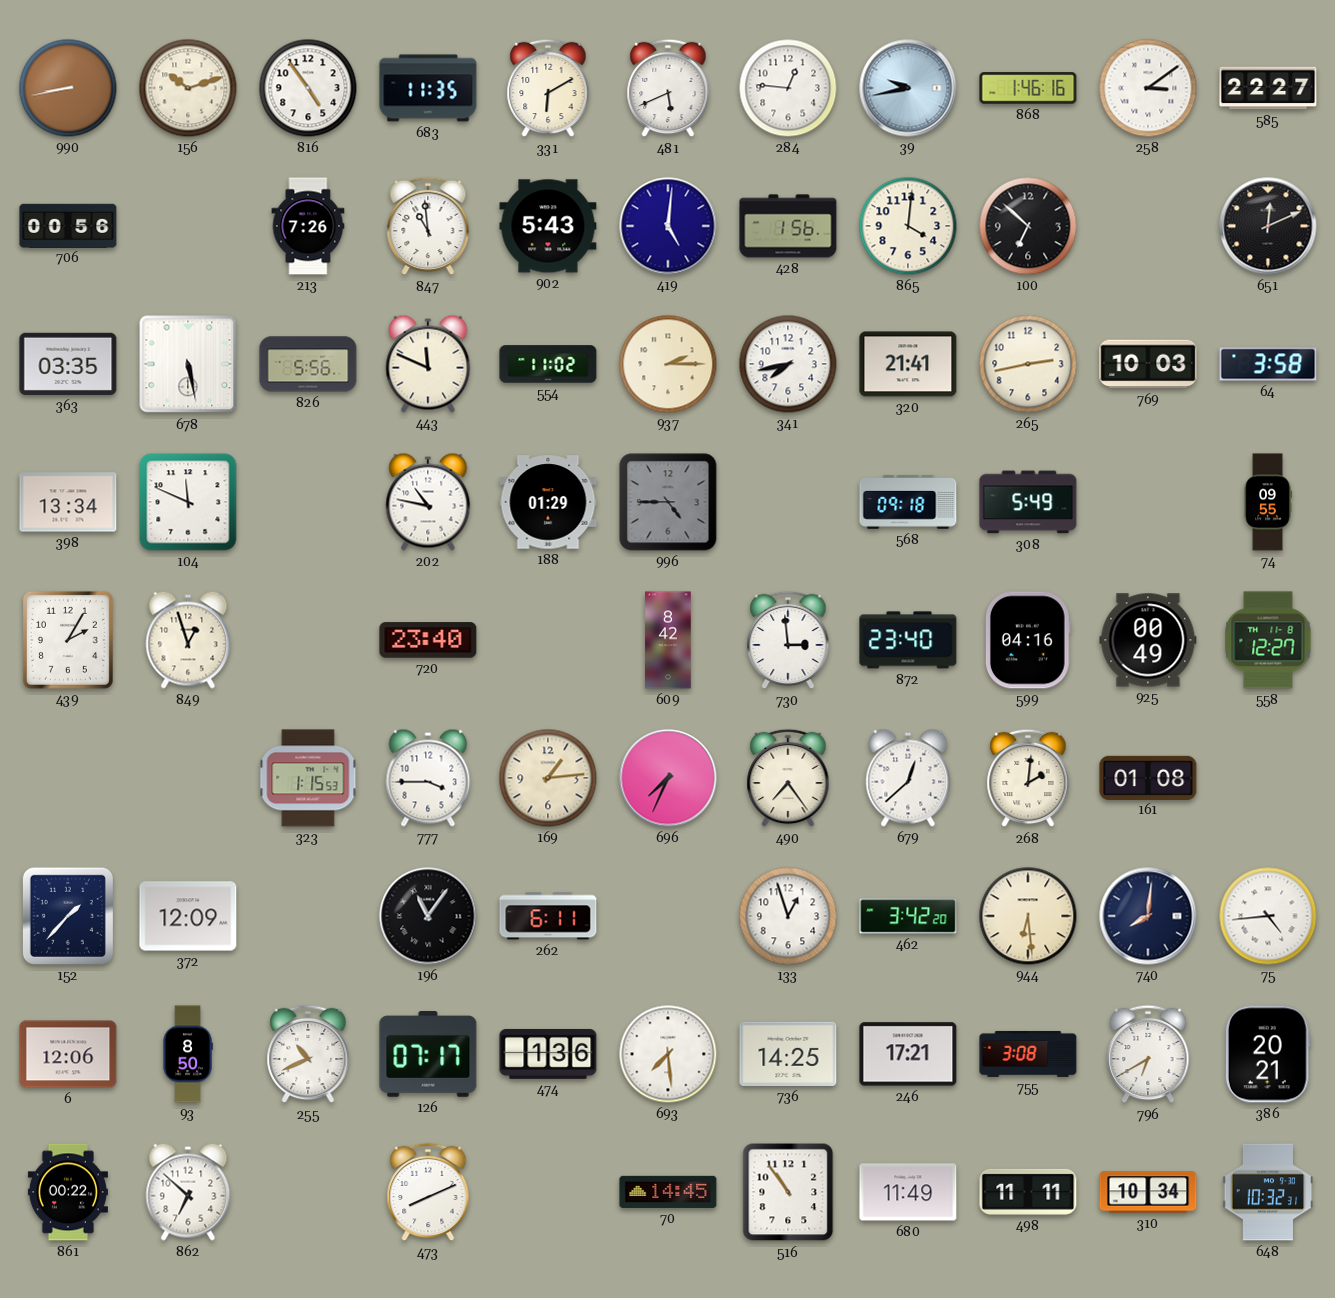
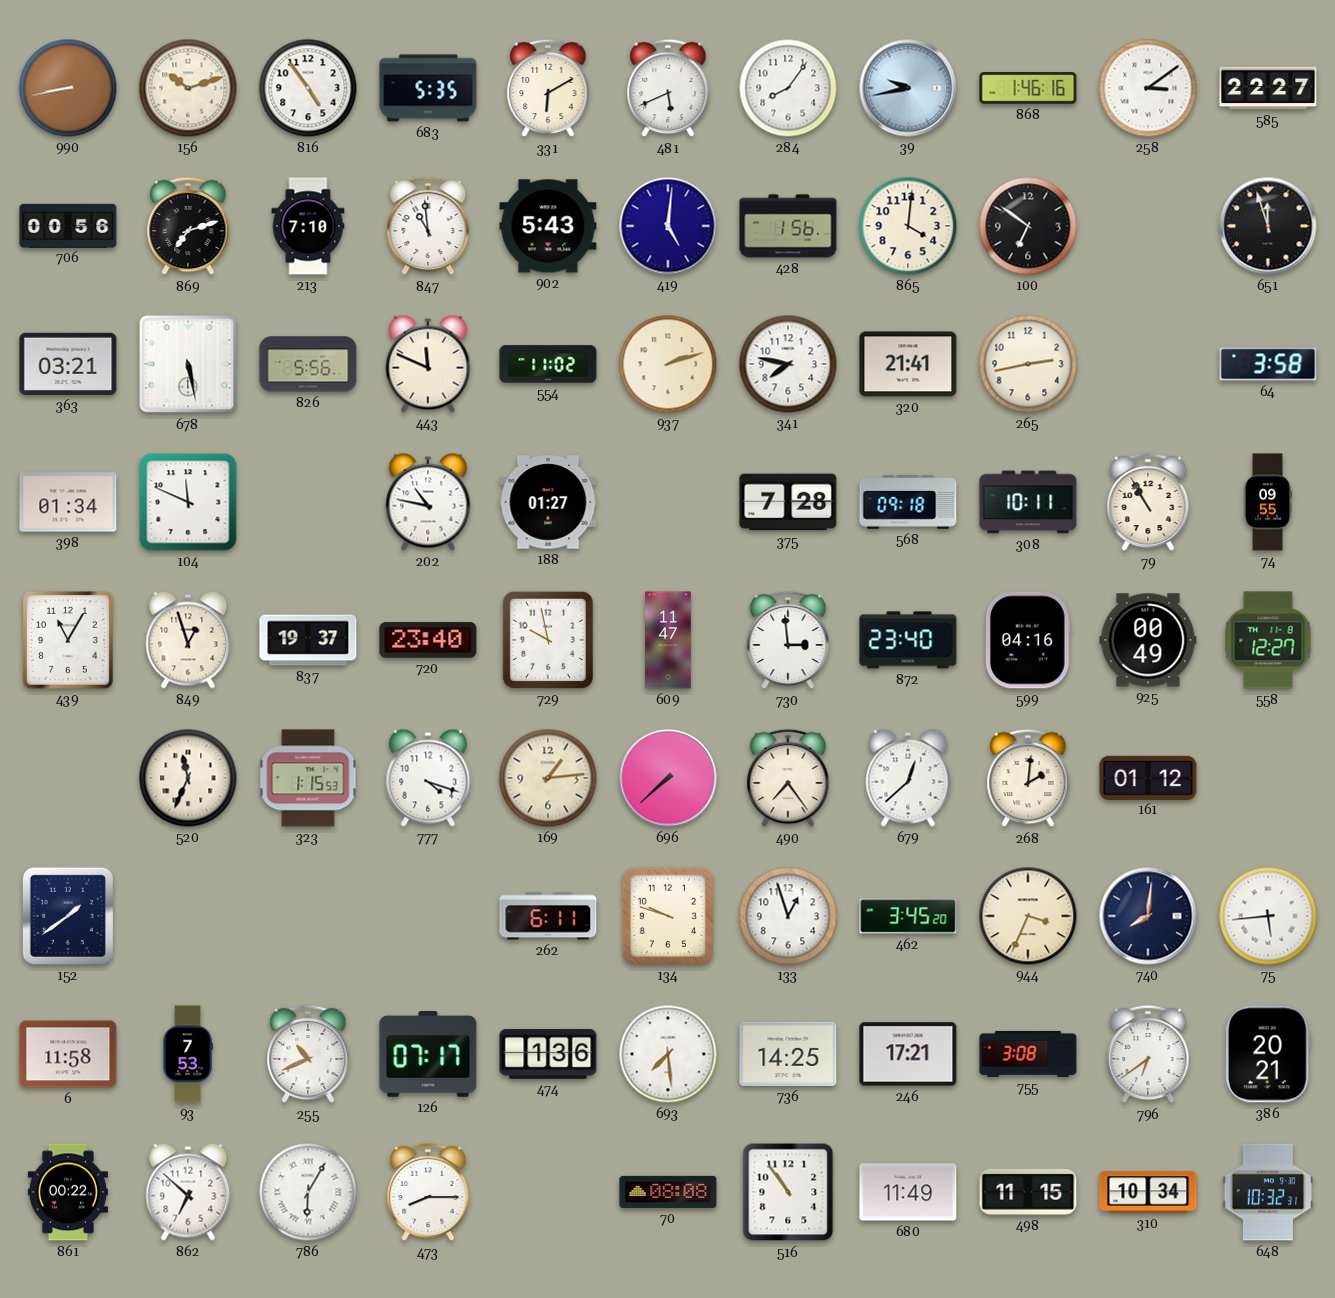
683: 11:35 -> 5:35 (428, 88)
284: 12:46 -> 8:06 (788, 88)
869: none -> 7:12 (188, 226)
213: 7:26 -> 7:10 (308, 226)
100: 6:52 -> 6:51 (1028, 226)
651: 12:11 -> 11:57 (1268, 226)
363: 03:35 -> 03:21 (68, 364)
937: 2:15 -> 2:12 (668, 364)
341: 7:43 -> 7:47 (788, 364)
769: 10:03 -> none (1148, 364)
398: 13:34 -> 01:34 (68, 502)
188: 01:29 -> 01:27 (548, 502)
996: 4:45 -> none (668, 502)
375: none -> 7:28 (788, 502)
308: 5:49 -> 10:11 (1028, 502)
79: none -> 10:55 (1148, 502)
439: 2:05 -> 11:05 (68, 640)
837: none -> 19:37 (308, 640)
729: none -> 9:58 (548, 640)
609: 8:42 -> 11:47 (668, 640)
520: none -> 11:34 (188, 778)
777: 3:45 -> 4:18 (428, 778)
696: 7:34 -> 7:38 (668, 778)
161: 01:08 -> 01:12 (1148, 777)
152: 1:37 -> 1:39 (68, 916)
372: 12:09 -> none (188, 916)
196: 11:06 -> none (428, 916)
134: none -> 9:48 (668, 916)
462: 3:42 -> 3:45 (908, 916)
944: 6:29 -> 3:34 (1028, 916)
75: 4:44 -> 5:44 (1268, 916)
6: 12:06 -> 11:58 (68, 1054)
93: 8:50 -> 7:53 (188, 1054)
796: 6:40 -> 6:39 (1148, 1054)
786: none -> 6:05 (308, 1192)
473: 8:11 -> 8:15 (428, 1192)
70: 14:45 -> 08:08 (668, 1192)
498: 11:11 -> 11:15 (1028, 1192)
